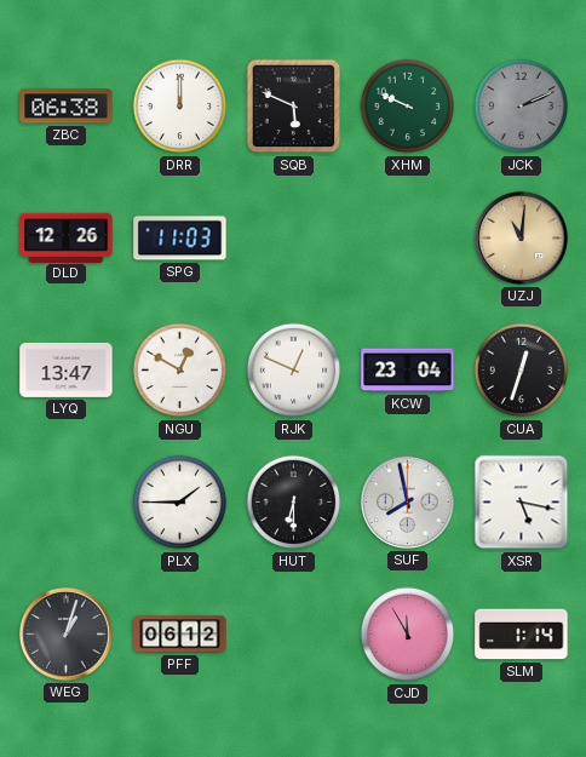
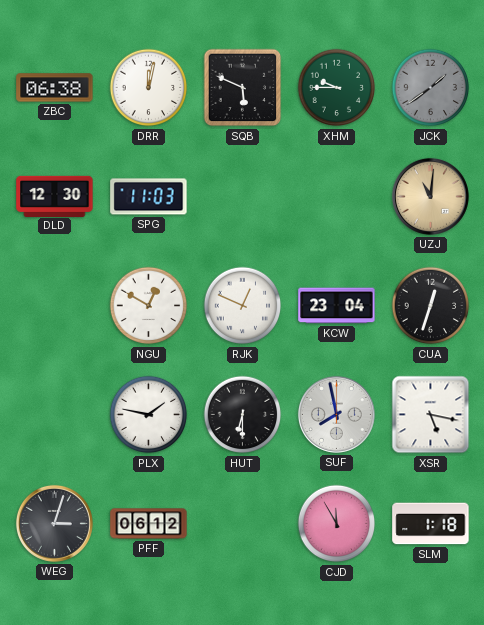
DRR: 12:00 -> 12:02 (149, 88)
XHM: 9:49 -> 9:45 (337, 88)
JCK: 2:11 -> 1:39 (431, 88)
DLD: 12:26 -> 12:30 (55, 196)
LYQ: 13:47 -> none (67, 369)
PLX: 1:45 -> 1:47 (149, 415)
WEG: 1:03 -> 3:03 (54, 523)
SLM: 1:14 -> 1:18 (431, 524)
